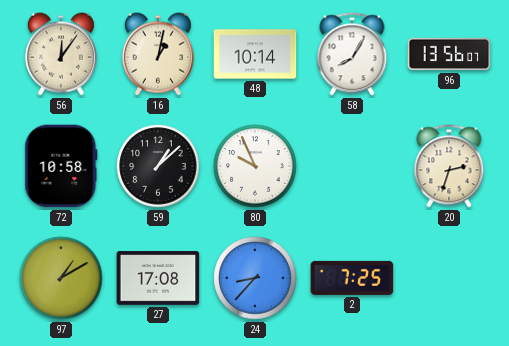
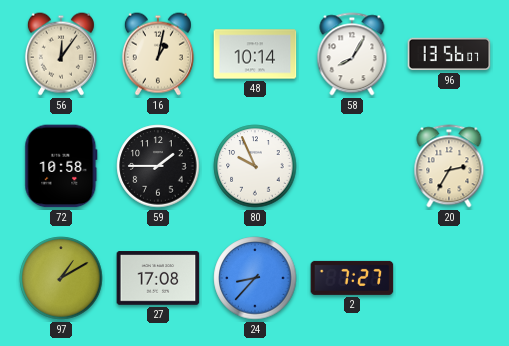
59: 1:08 -> 1:45 (158, 166)
20: 2:33 -> 2:35 (449, 166)
2: 7:25 -> 7:27 (352, 278)
